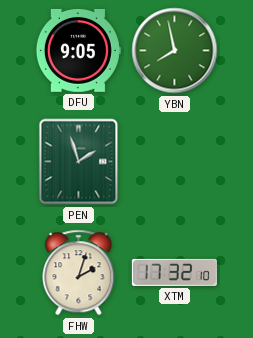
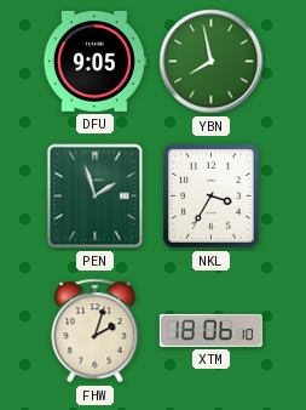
NKL: none -> 3:35 (212, 197)
XTM: 17:32 -> 18:06 (210, 330)
